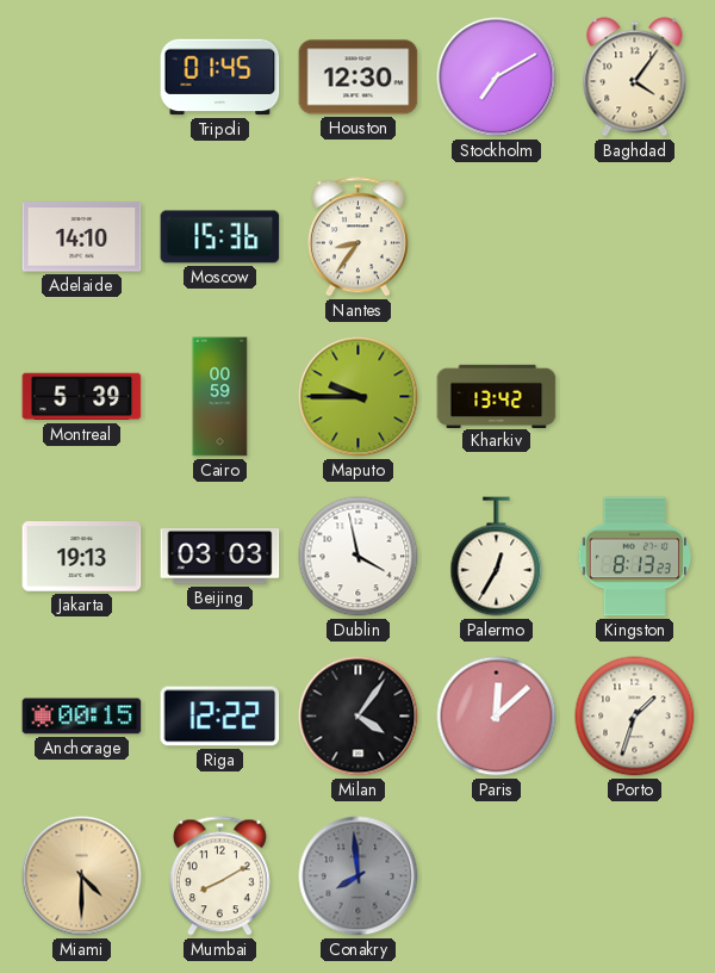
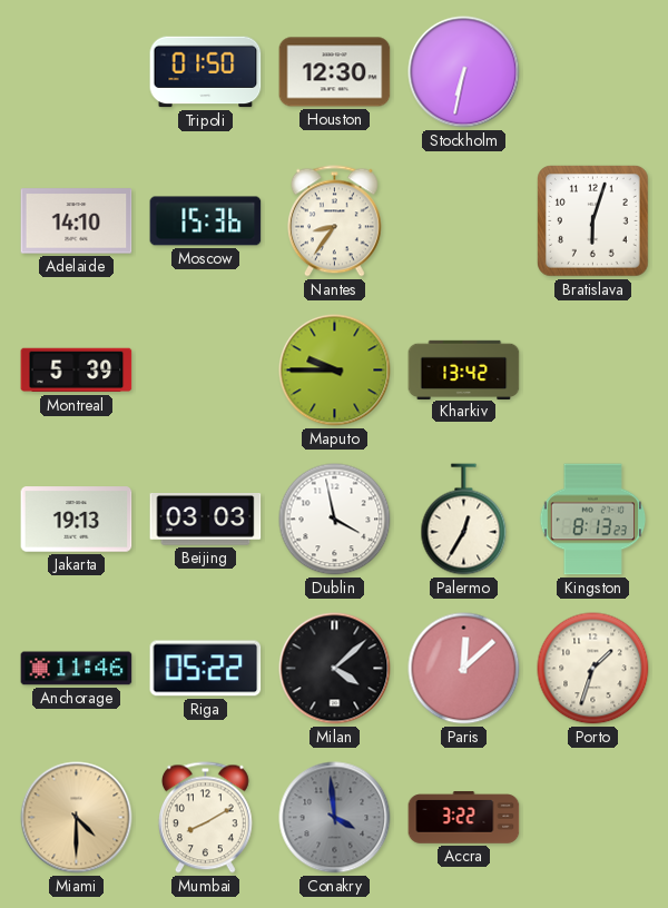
Tripoli: 01:45 -> 01:50 (206, 72)
Stockholm: 7:10 -> 6:32 (464, 72)
Baghdad: 4:06 -> none (635, 78)
Bratislava: none -> 6:03 (593, 221)
Cairo: 00:59 -> none (220, 397)
Anchorage: 00:15 -> 11:46 (77, 669)
Riga: 12:22 -> 05:22 (206, 669)
Milan: 4:06 -> 4:08 (335, 669)
Conakry: 7:59 -> 3:59 (335, 818)
Accra: none -> 3:22 (464, 818)
